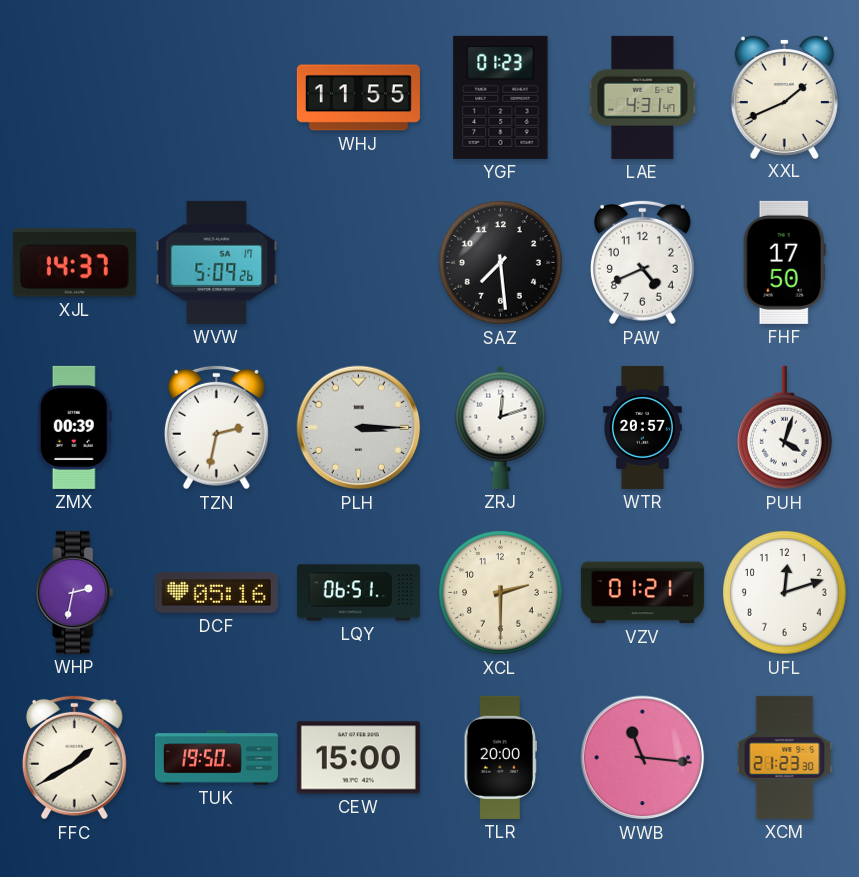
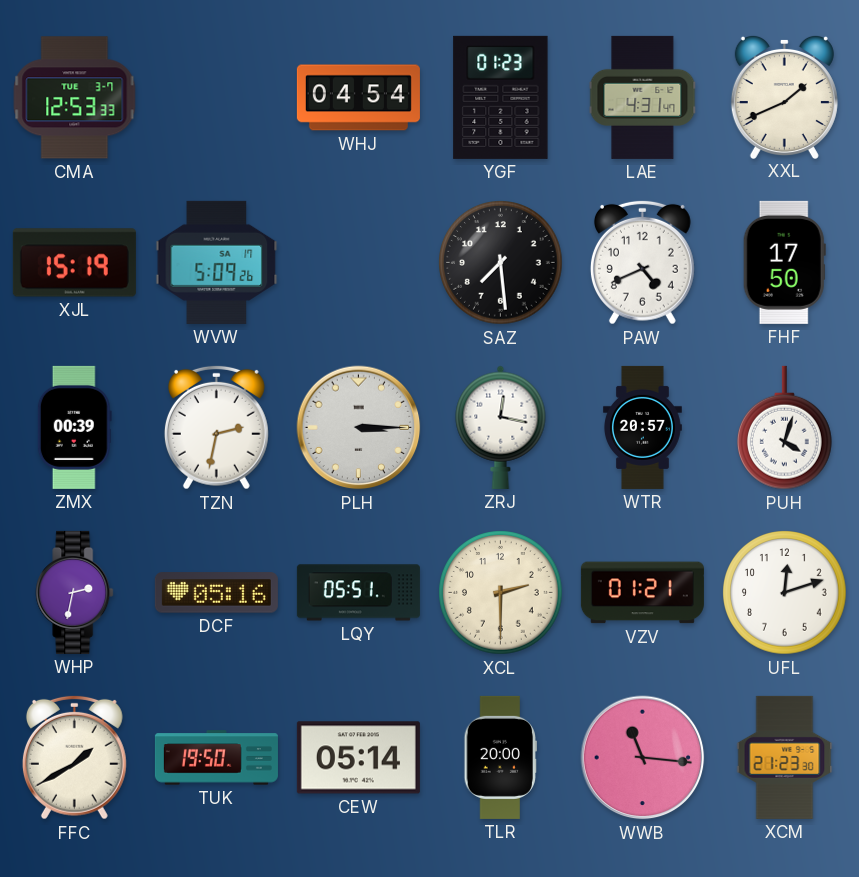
CMA: none -> 12:53 (75, 98)
WHJ: 11:55 -> 04:54 (358, 98)
XJL: 14:37 -> 15:19 (74, 263)
ZRJ: 12:12 -> 12:17 (501, 427)
LQY: 06:51 -> 05:51 (358, 593)
CEW: 15:00 -> 05:14 (358, 758)
